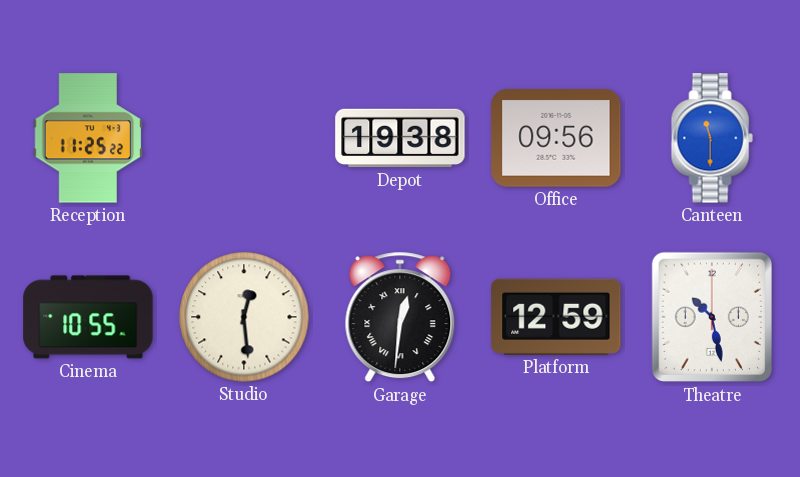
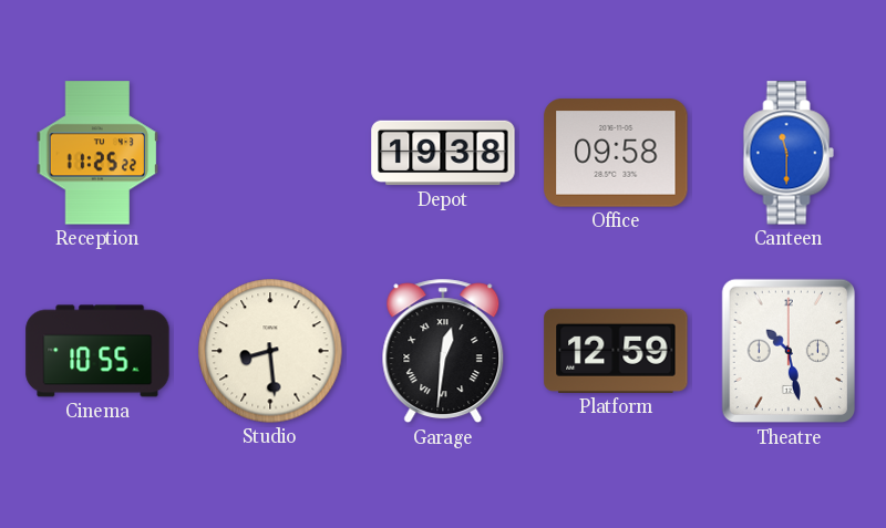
Office: 09:56 -> 09:58 (616, 153)
Studio: 12:29 -> 8:29 (270, 351)
